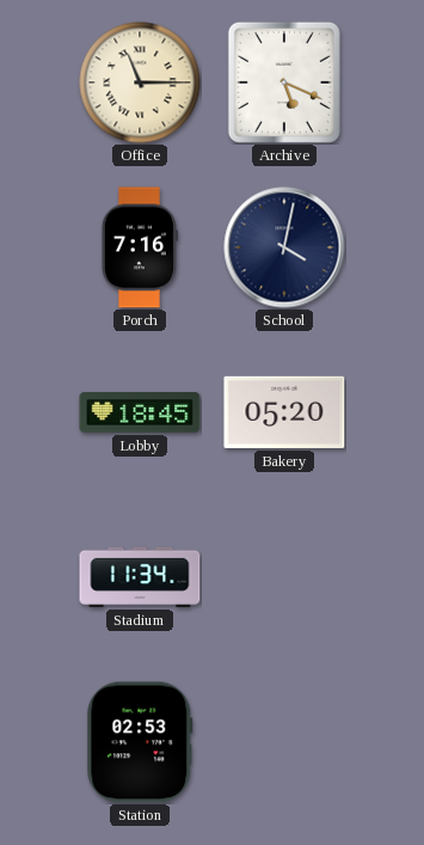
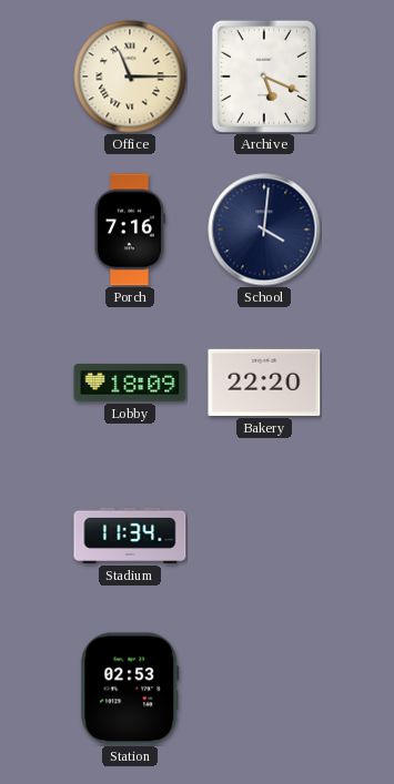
School: 4:02 -> 4:01 (264, 230)
Lobby: 18:45 -> 18:09 (130, 383)
Bakery: 05:20 -> 22:20 (264, 383)
